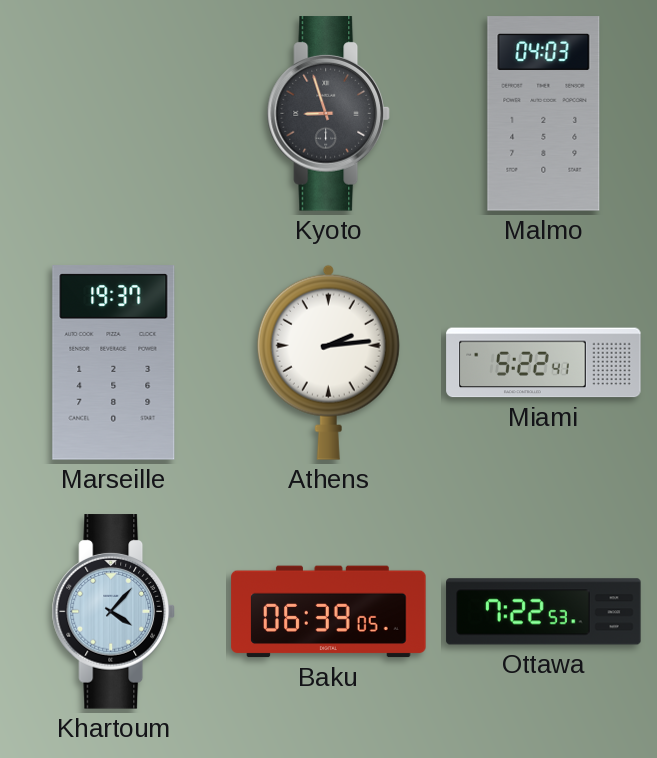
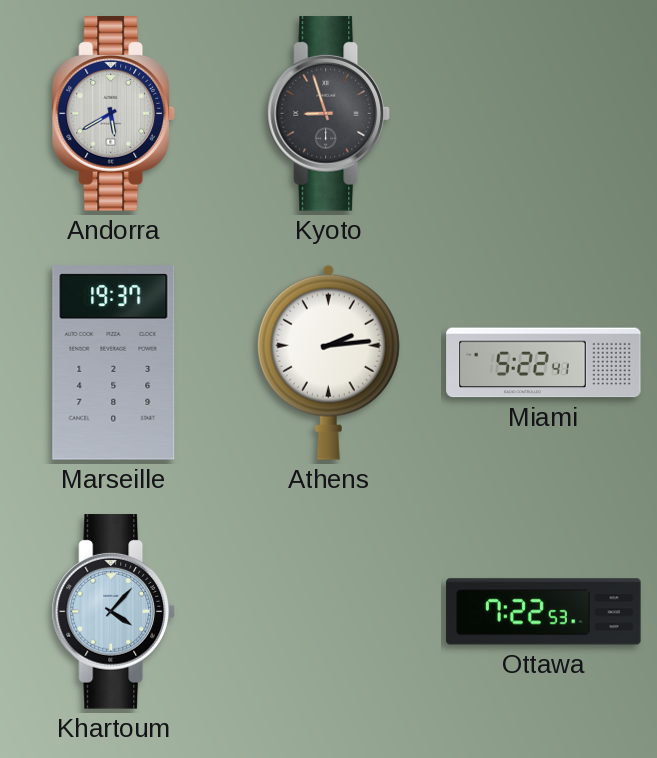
Andorra: none -> 5:40 (113, 114)
Malmo: 04:03 -> none (544, 114)
Baku: 06:39 -> none (329, 612)
